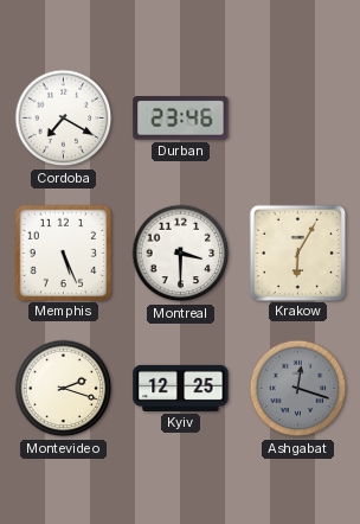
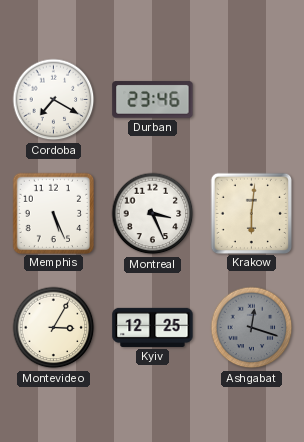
Montreal: 3:30 -> 3:26 (153, 214)
Krakow: 6:05 -> 6:01 (251, 213)
Montevideo: 2:18 -> 3:05 (54, 328)
